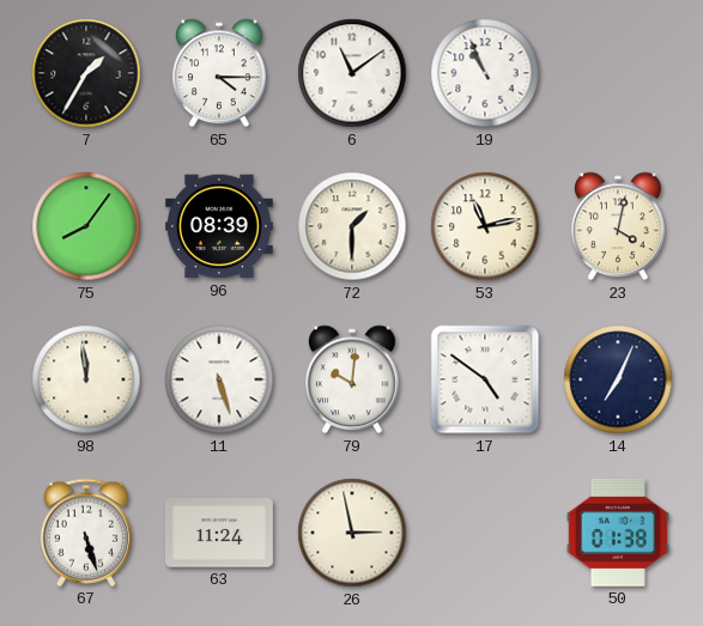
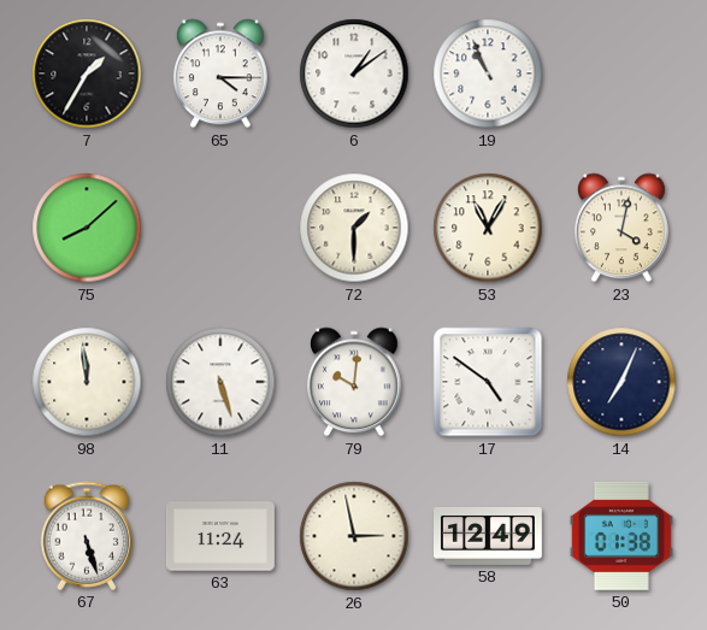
6: 11:09 -> 1:09 (354, 73)
75: 8:06 -> 8:08 (87, 228)
96: 08:39 -> none (219, 226)
53: 11:13 -> 11:05 (488, 228)
58: none -> 12:49 (489, 537)
